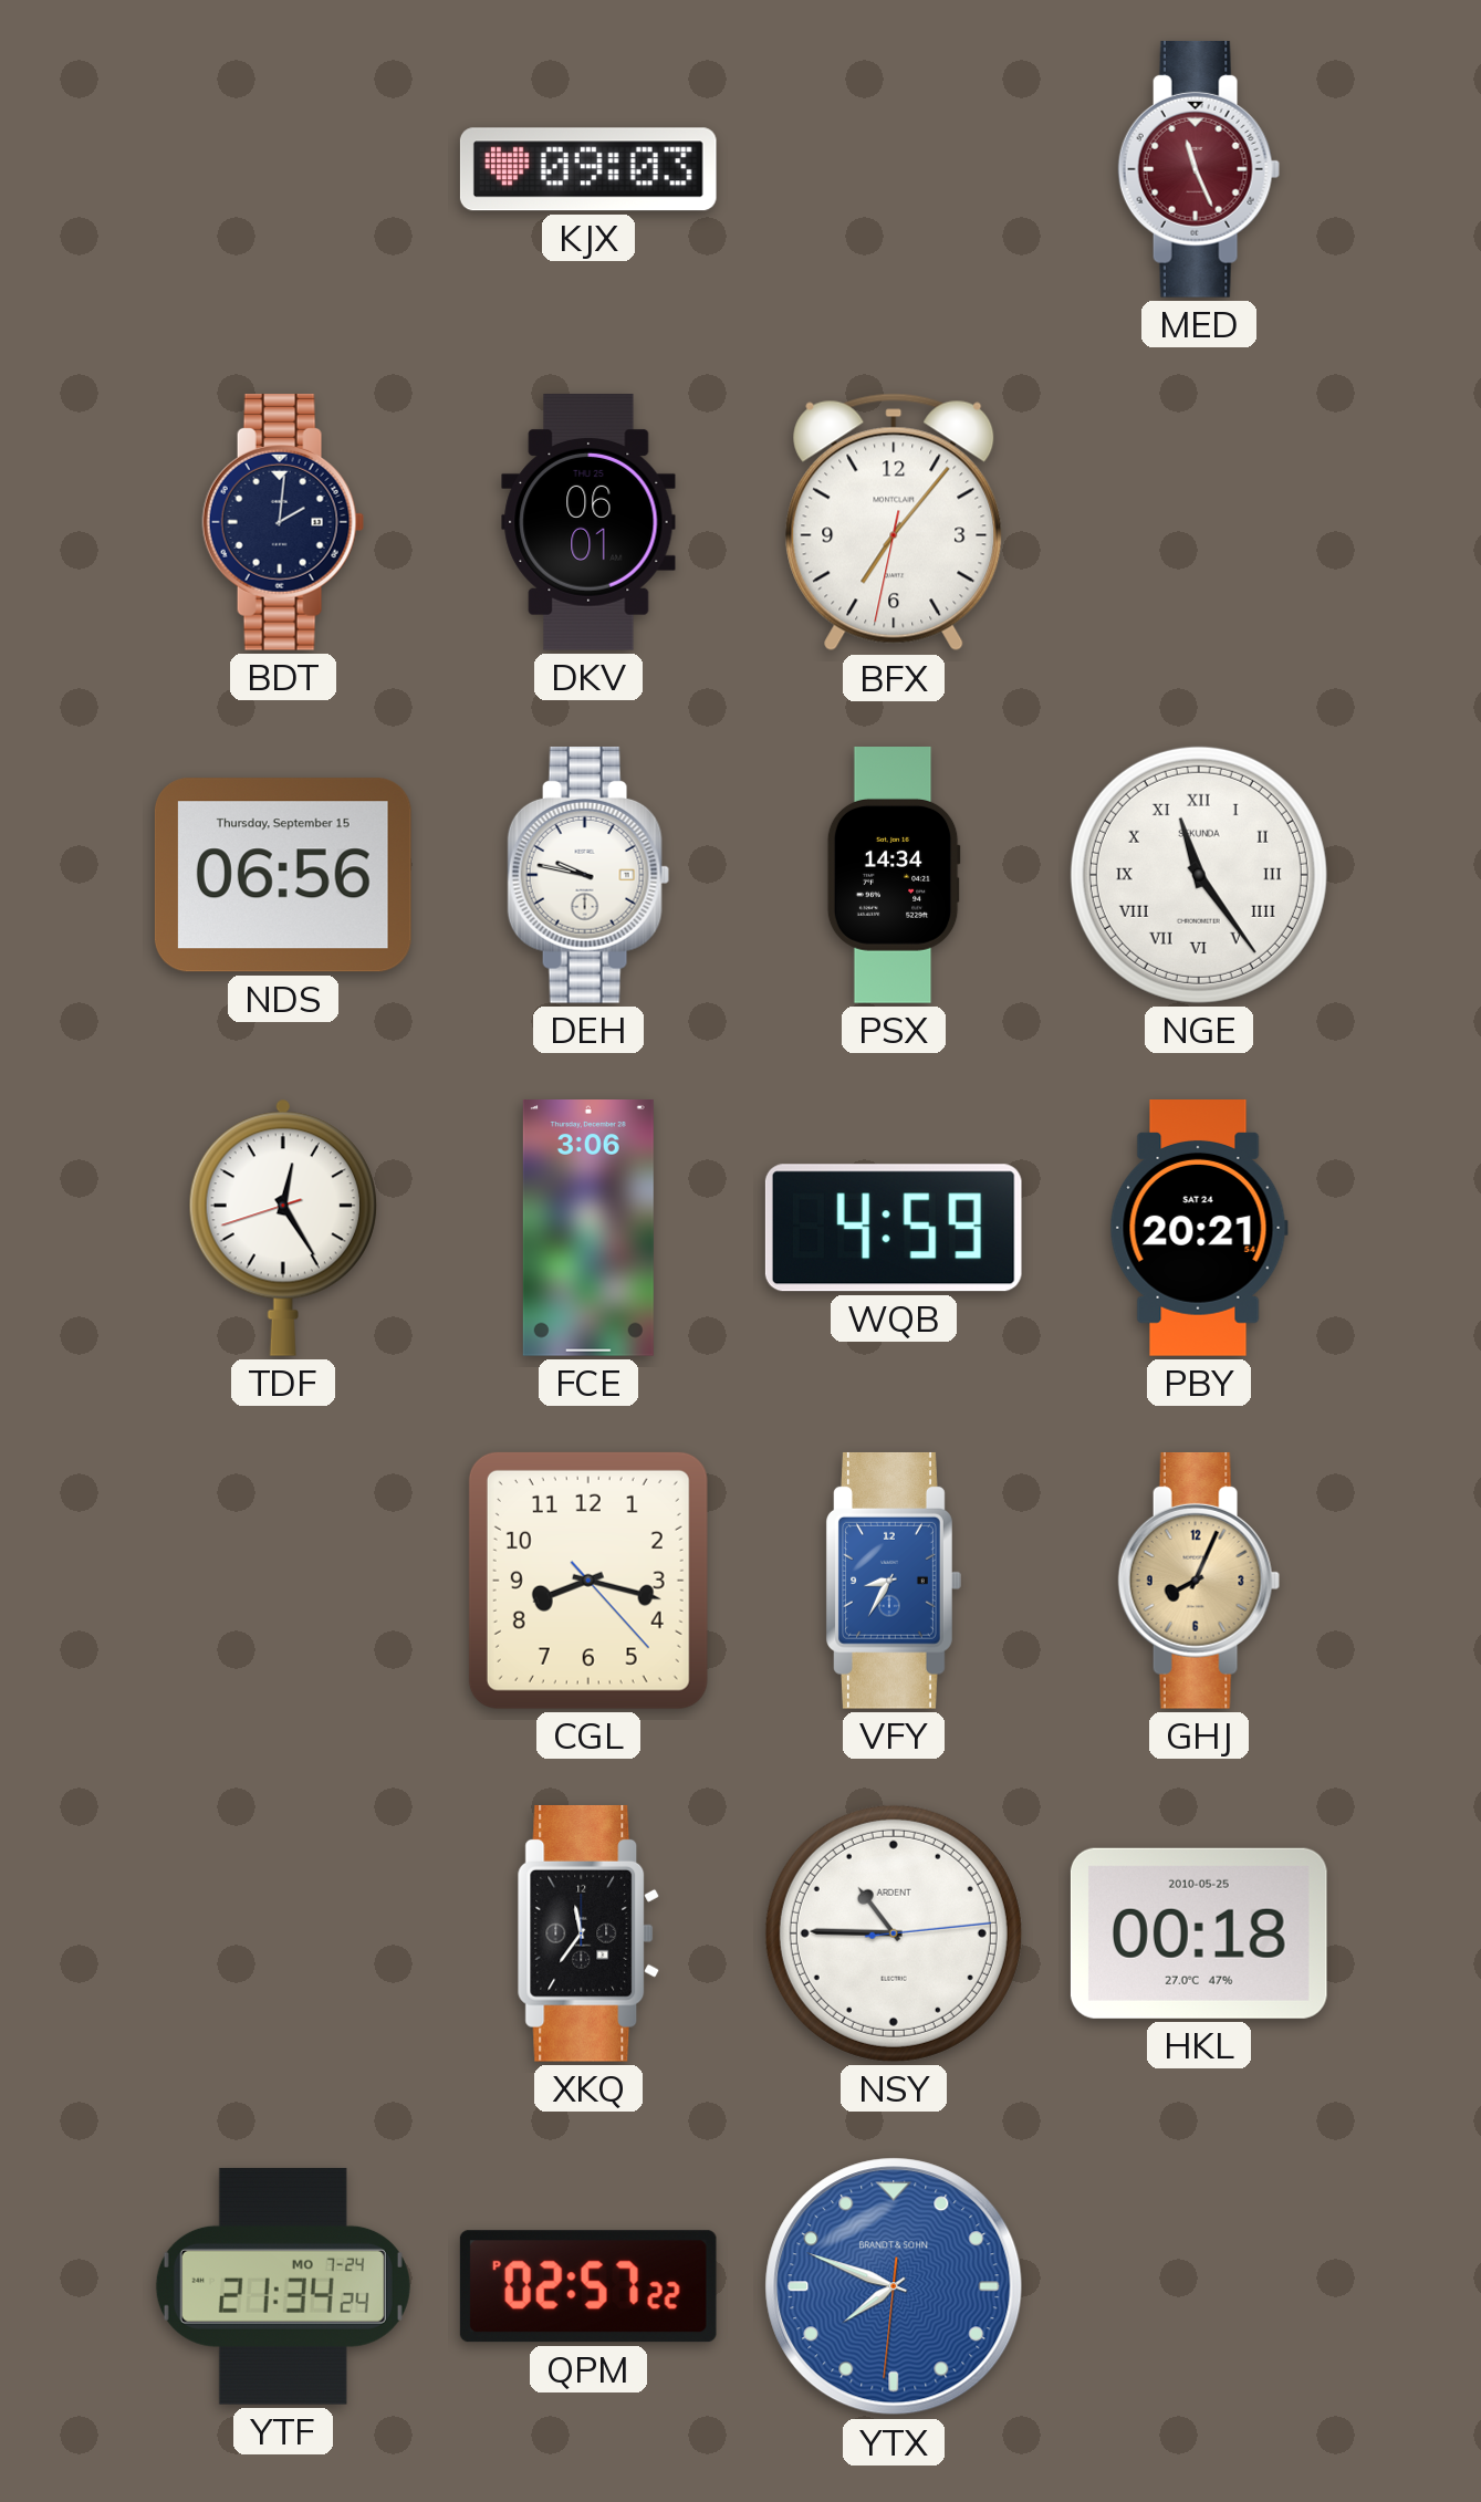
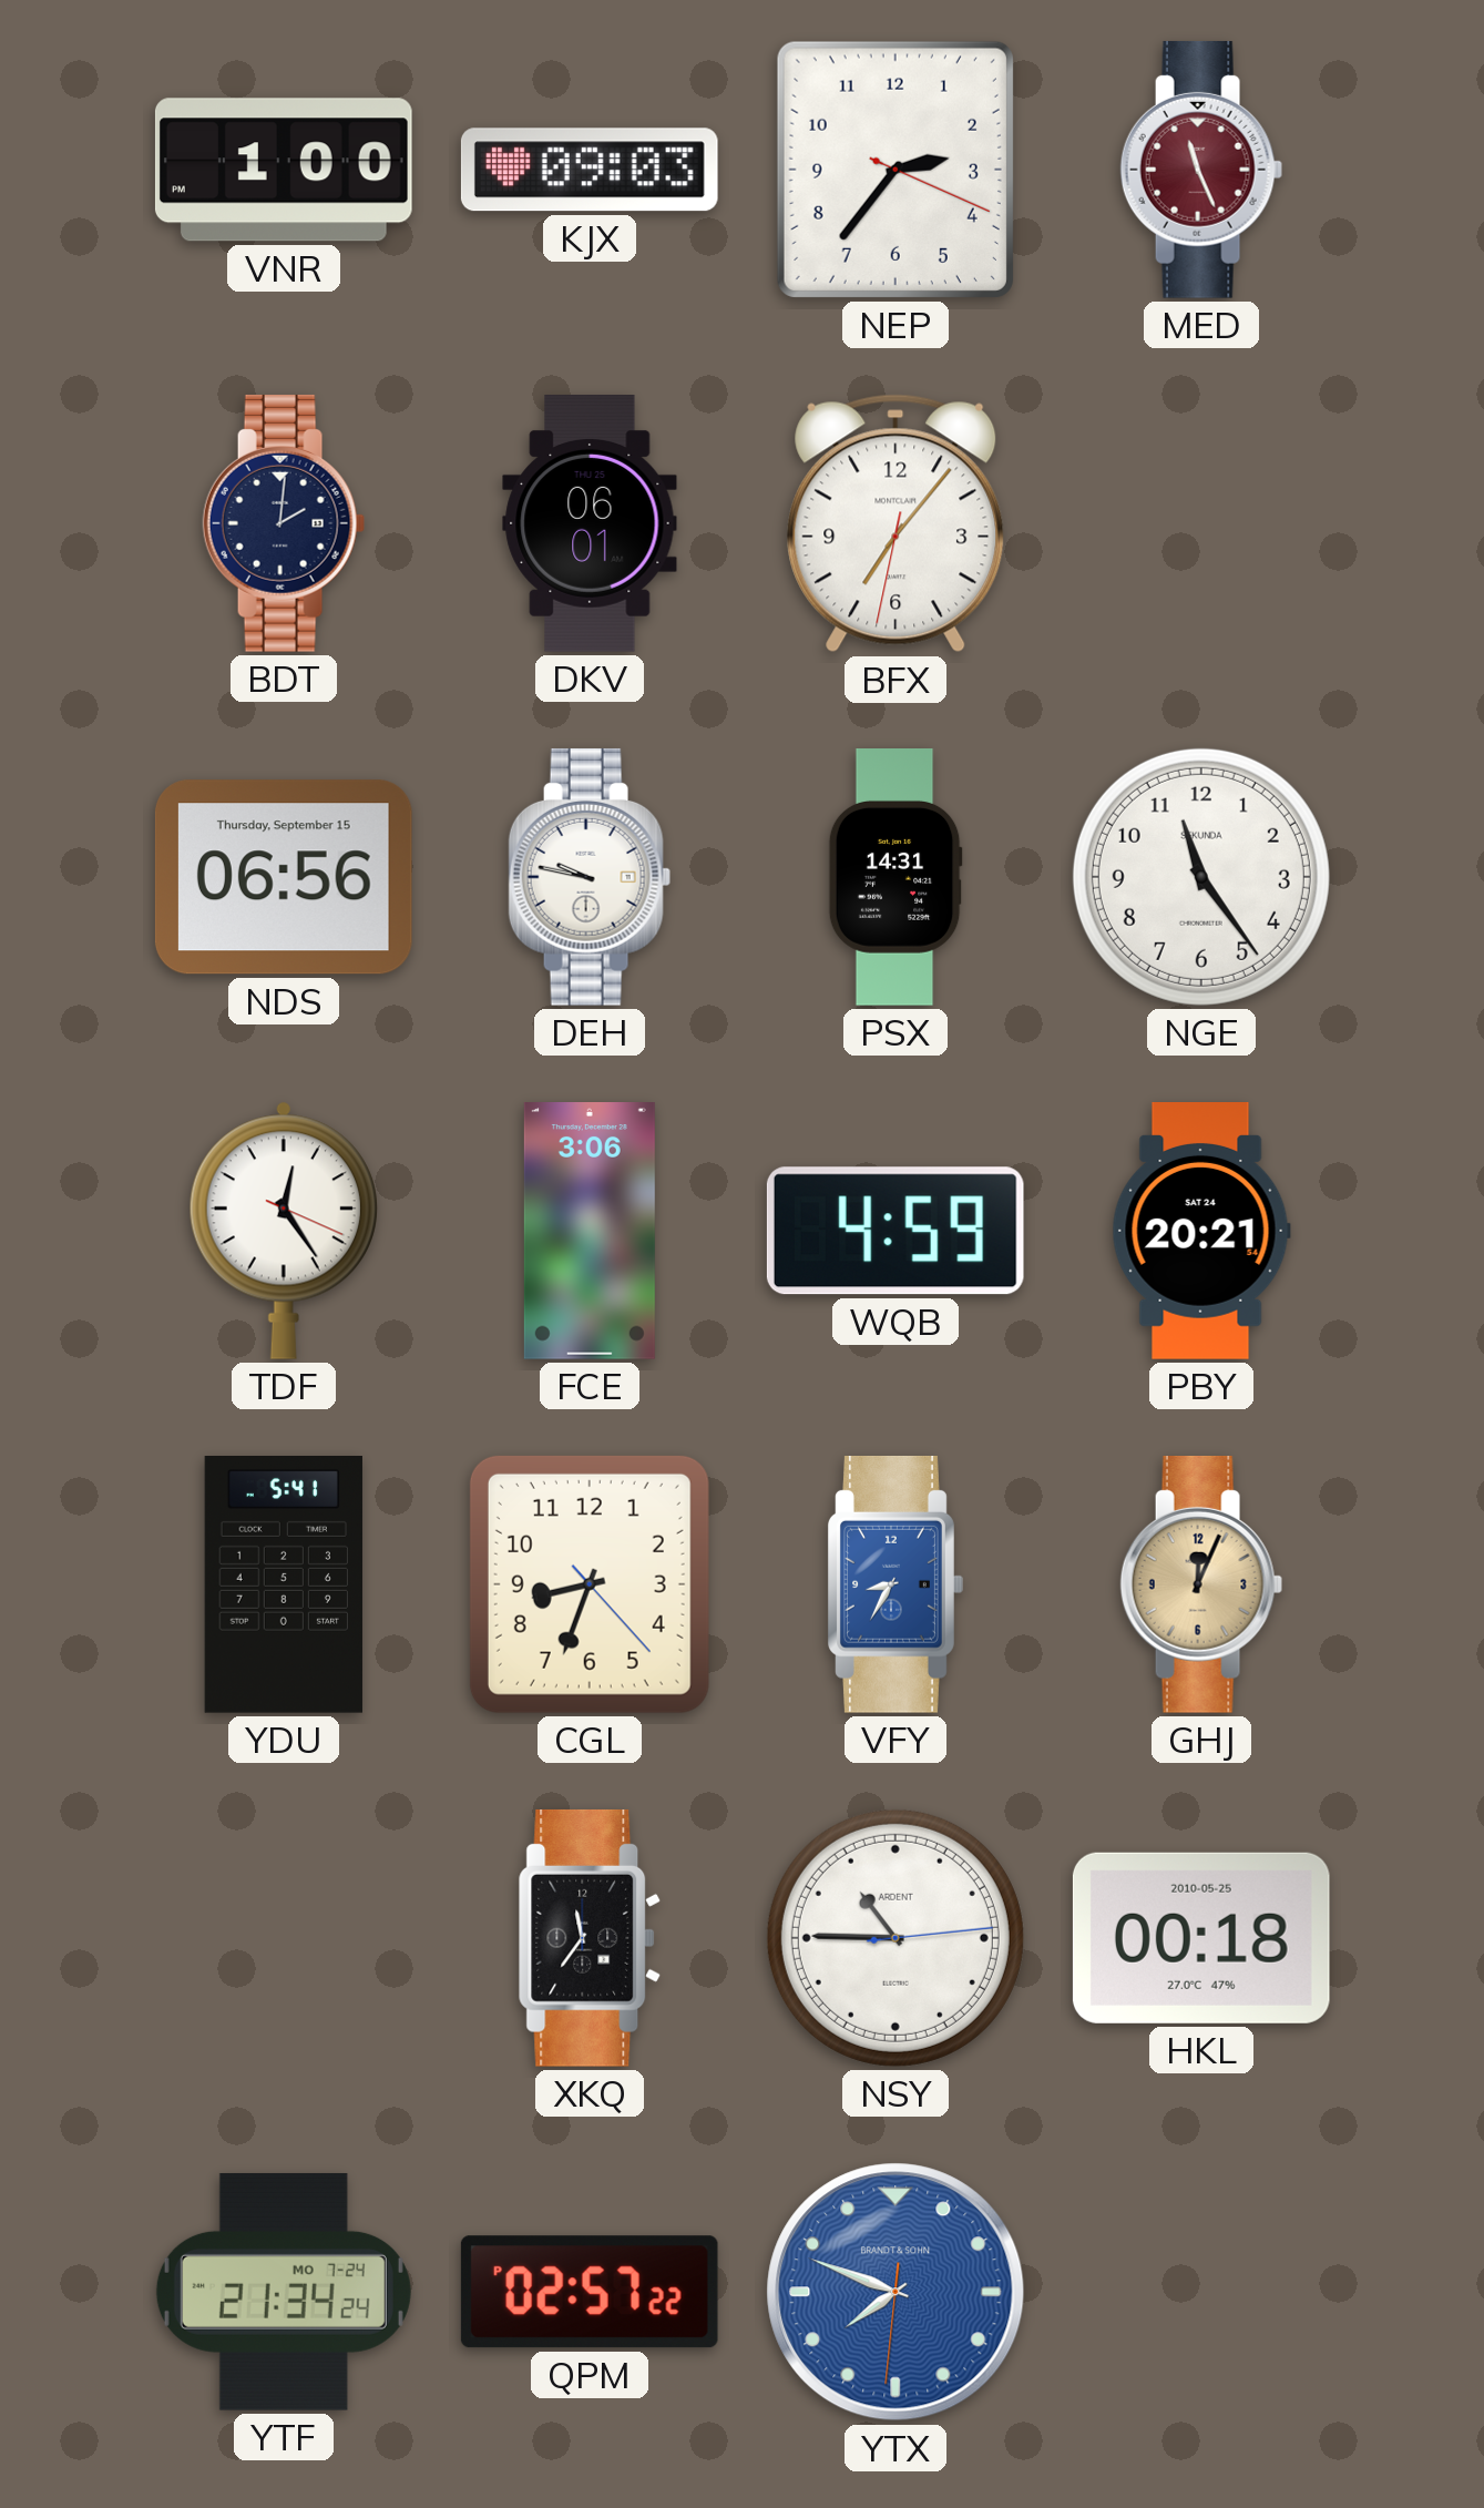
VNR: none -> 1:00 (284, 170)
NEP: none -> 2:36 (895, 170)
PSX: 14:34 -> 14:31 (895, 877)
NGE numerals: Roman -> Arabic (1201, 877)
TDF: 12:24:42 -> 12:24:19 (284, 1231)
YDU: none -> 5:41 (284, 1586)
CGL: 8:17 -> 8:33 (590, 1584)
GHJ: 8:04 -> 12:04 (1201, 1584)
